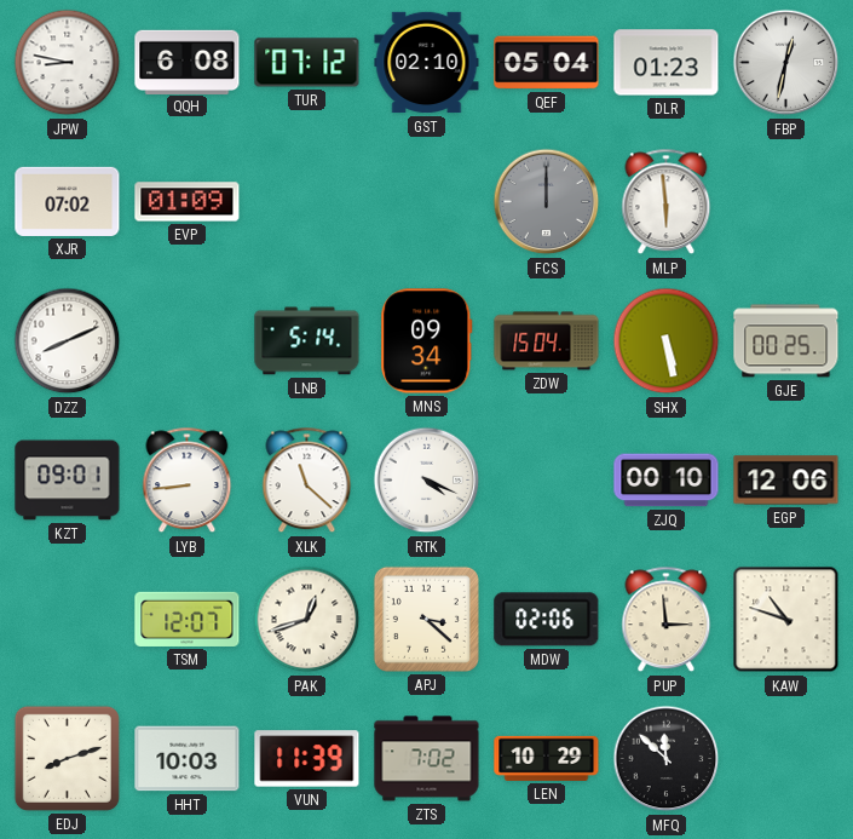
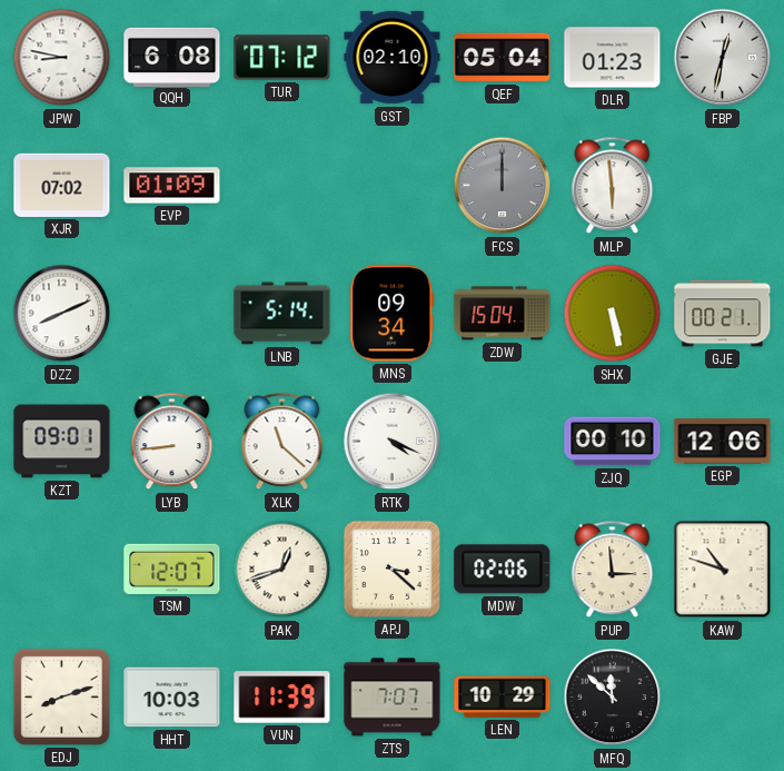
GJE: 00:25 -> 00:21 (723, 314)
ZTS: 7:02 -> 7:07 (393, 698)
